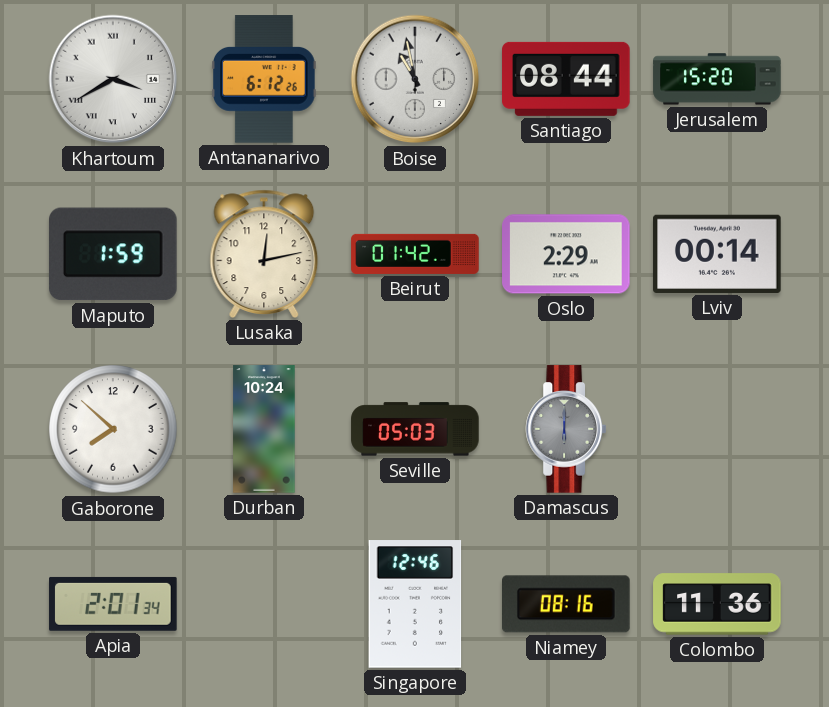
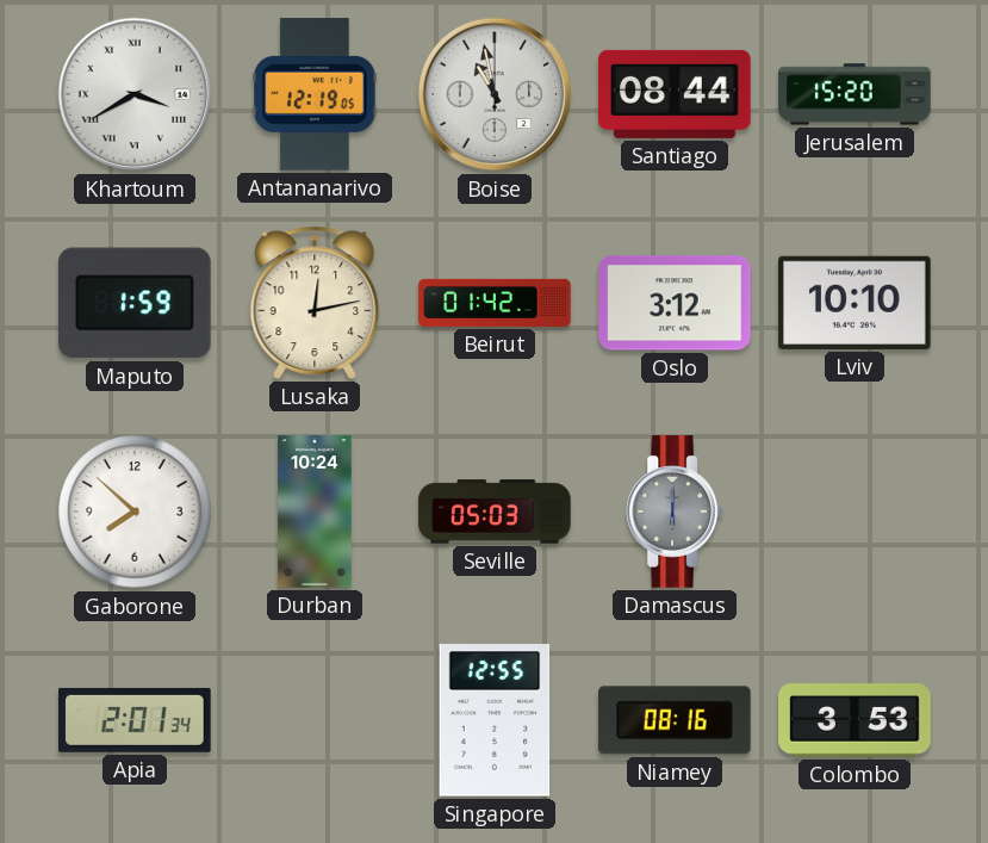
Antananarivo: 6:12 -> 12:19 (315, 94)
Oslo: 2:29 -> 3:12 (675, 303)
Lviv: 00:14 -> 10:10 (855, 303)
Singapore: 12:46 -> 12:55 (495, 720)
Colombo: 11:36 -> 3:53 (855, 720)
